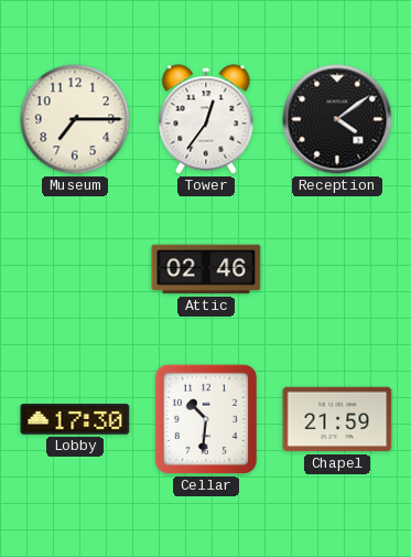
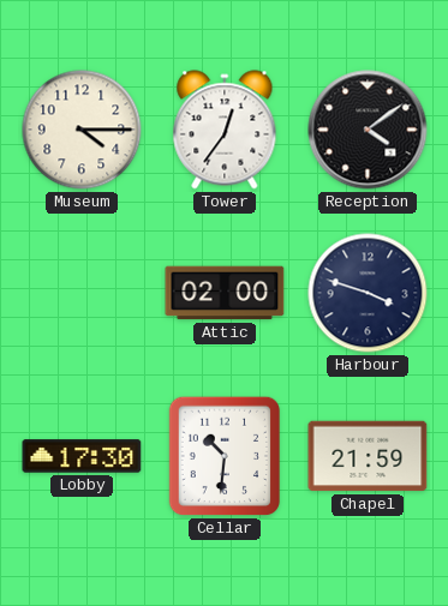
Museum: 7:15 -> 4:15 (82, 130)
Attic: 02:46 -> 02:00 (225, 293)
Harbour: none -> 3:48 (368, 293)
